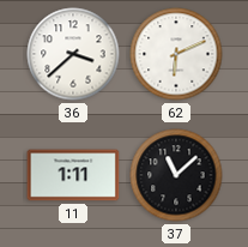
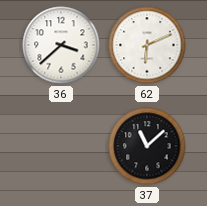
11: 1:11 -> none (73, 175)
